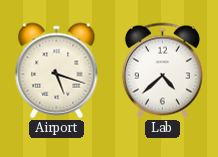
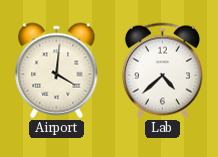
Airport: 5:18 -> 4:01 (57, 71)
